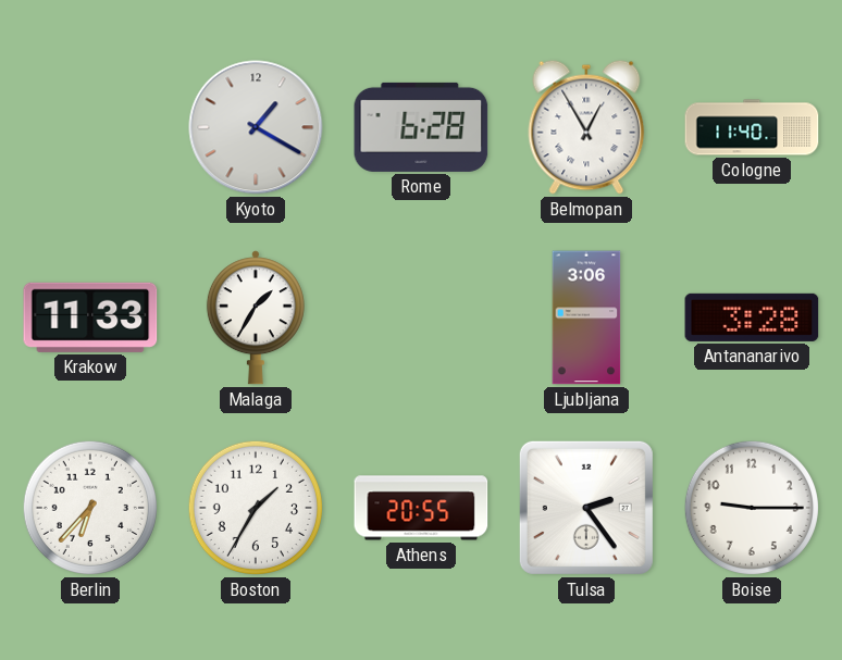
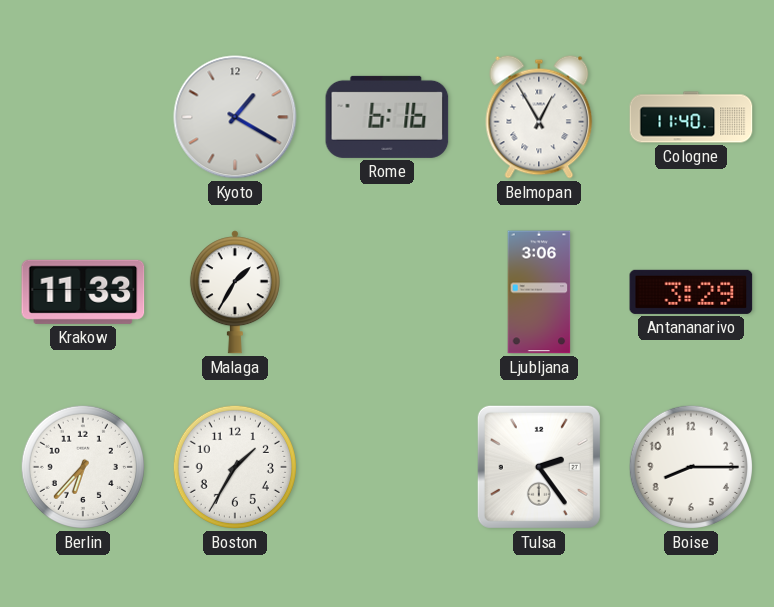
Rome: 6:28 -> 6:16 (387, 117)
Antananarivo: 3:28 -> 3:29 (691, 292)
Athens: 20:55 -> none (421, 508)
Boise: 9:15 -> 8:15 (691, 467)
